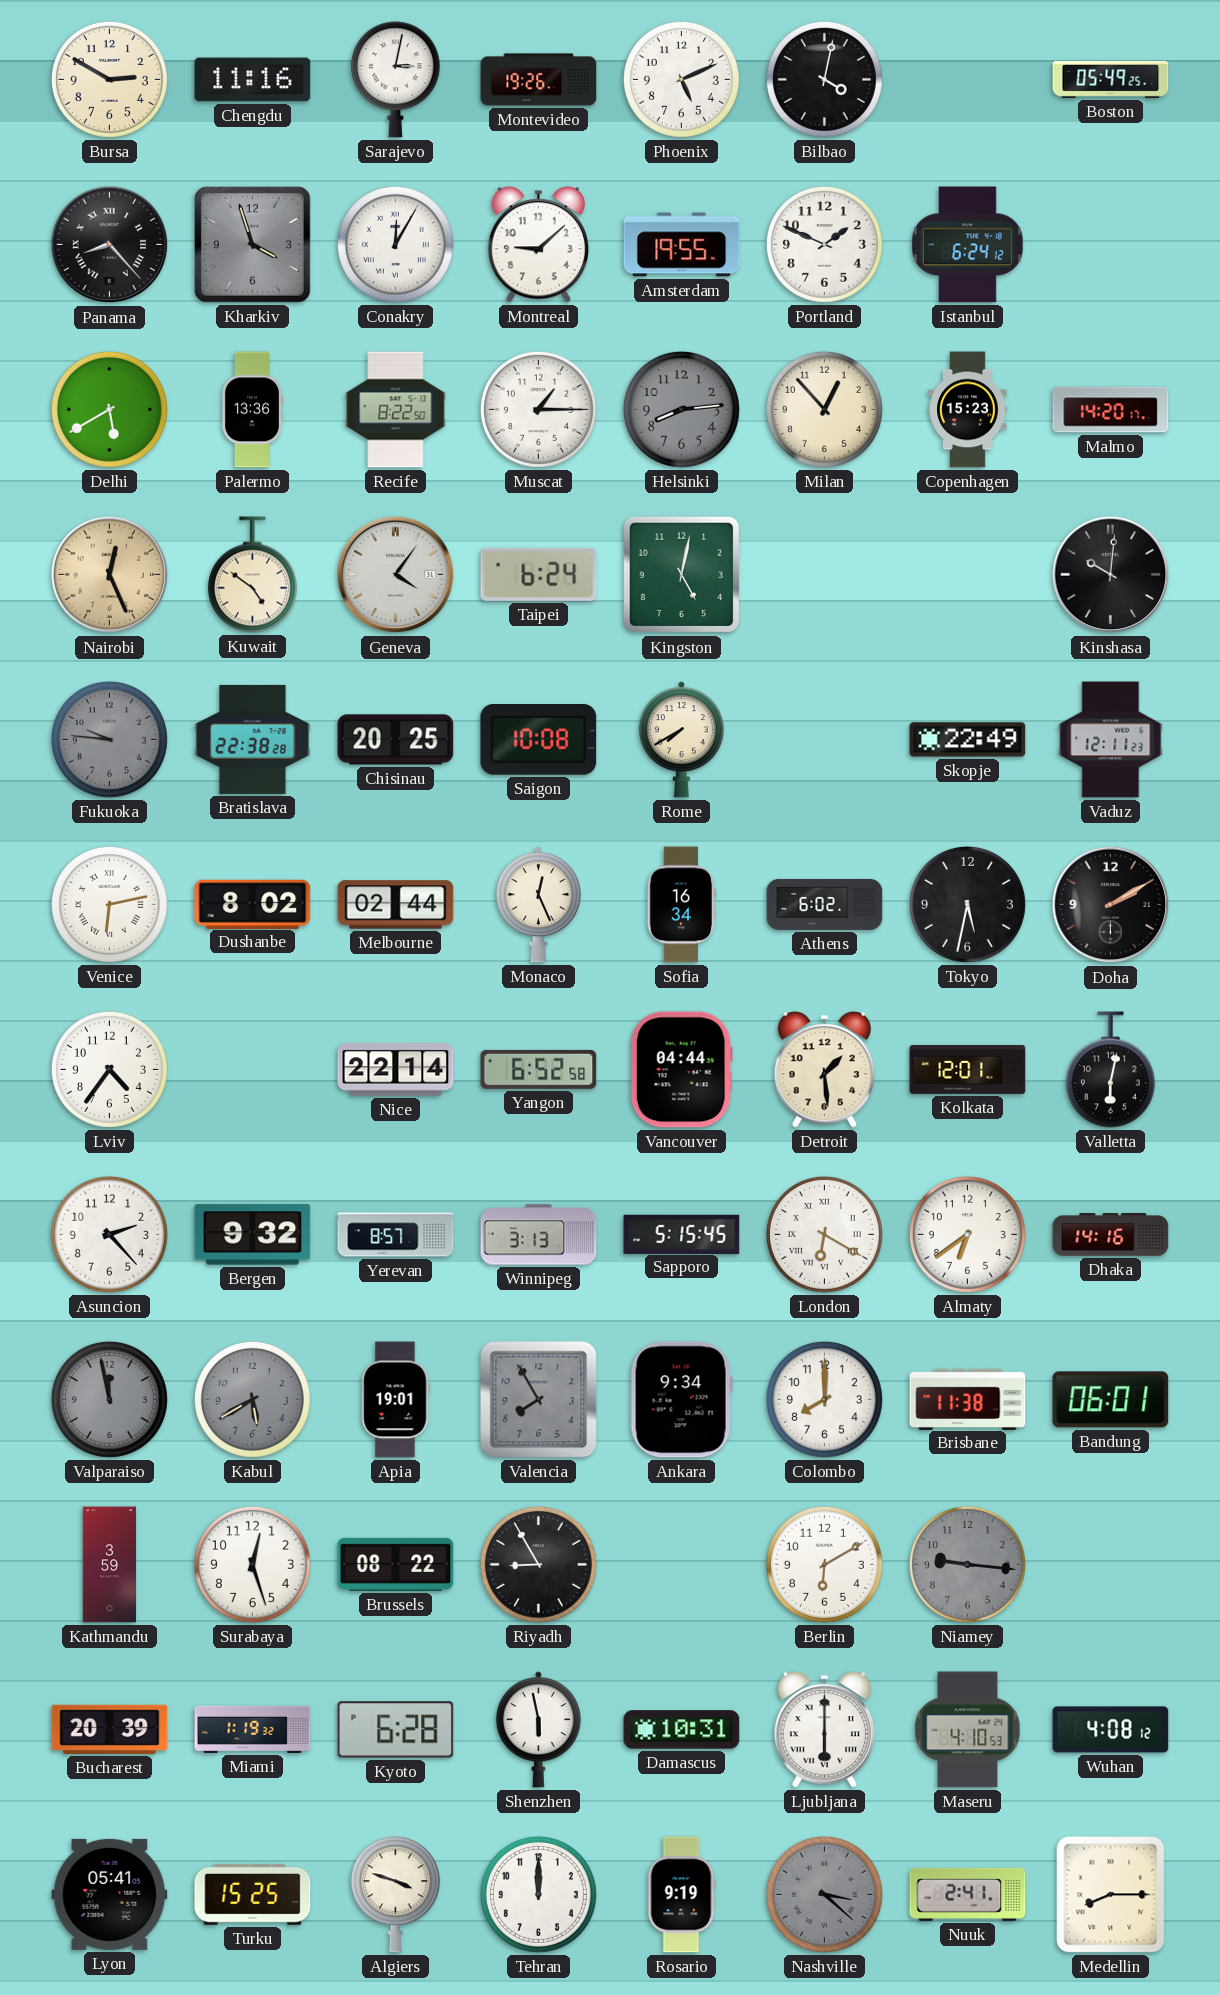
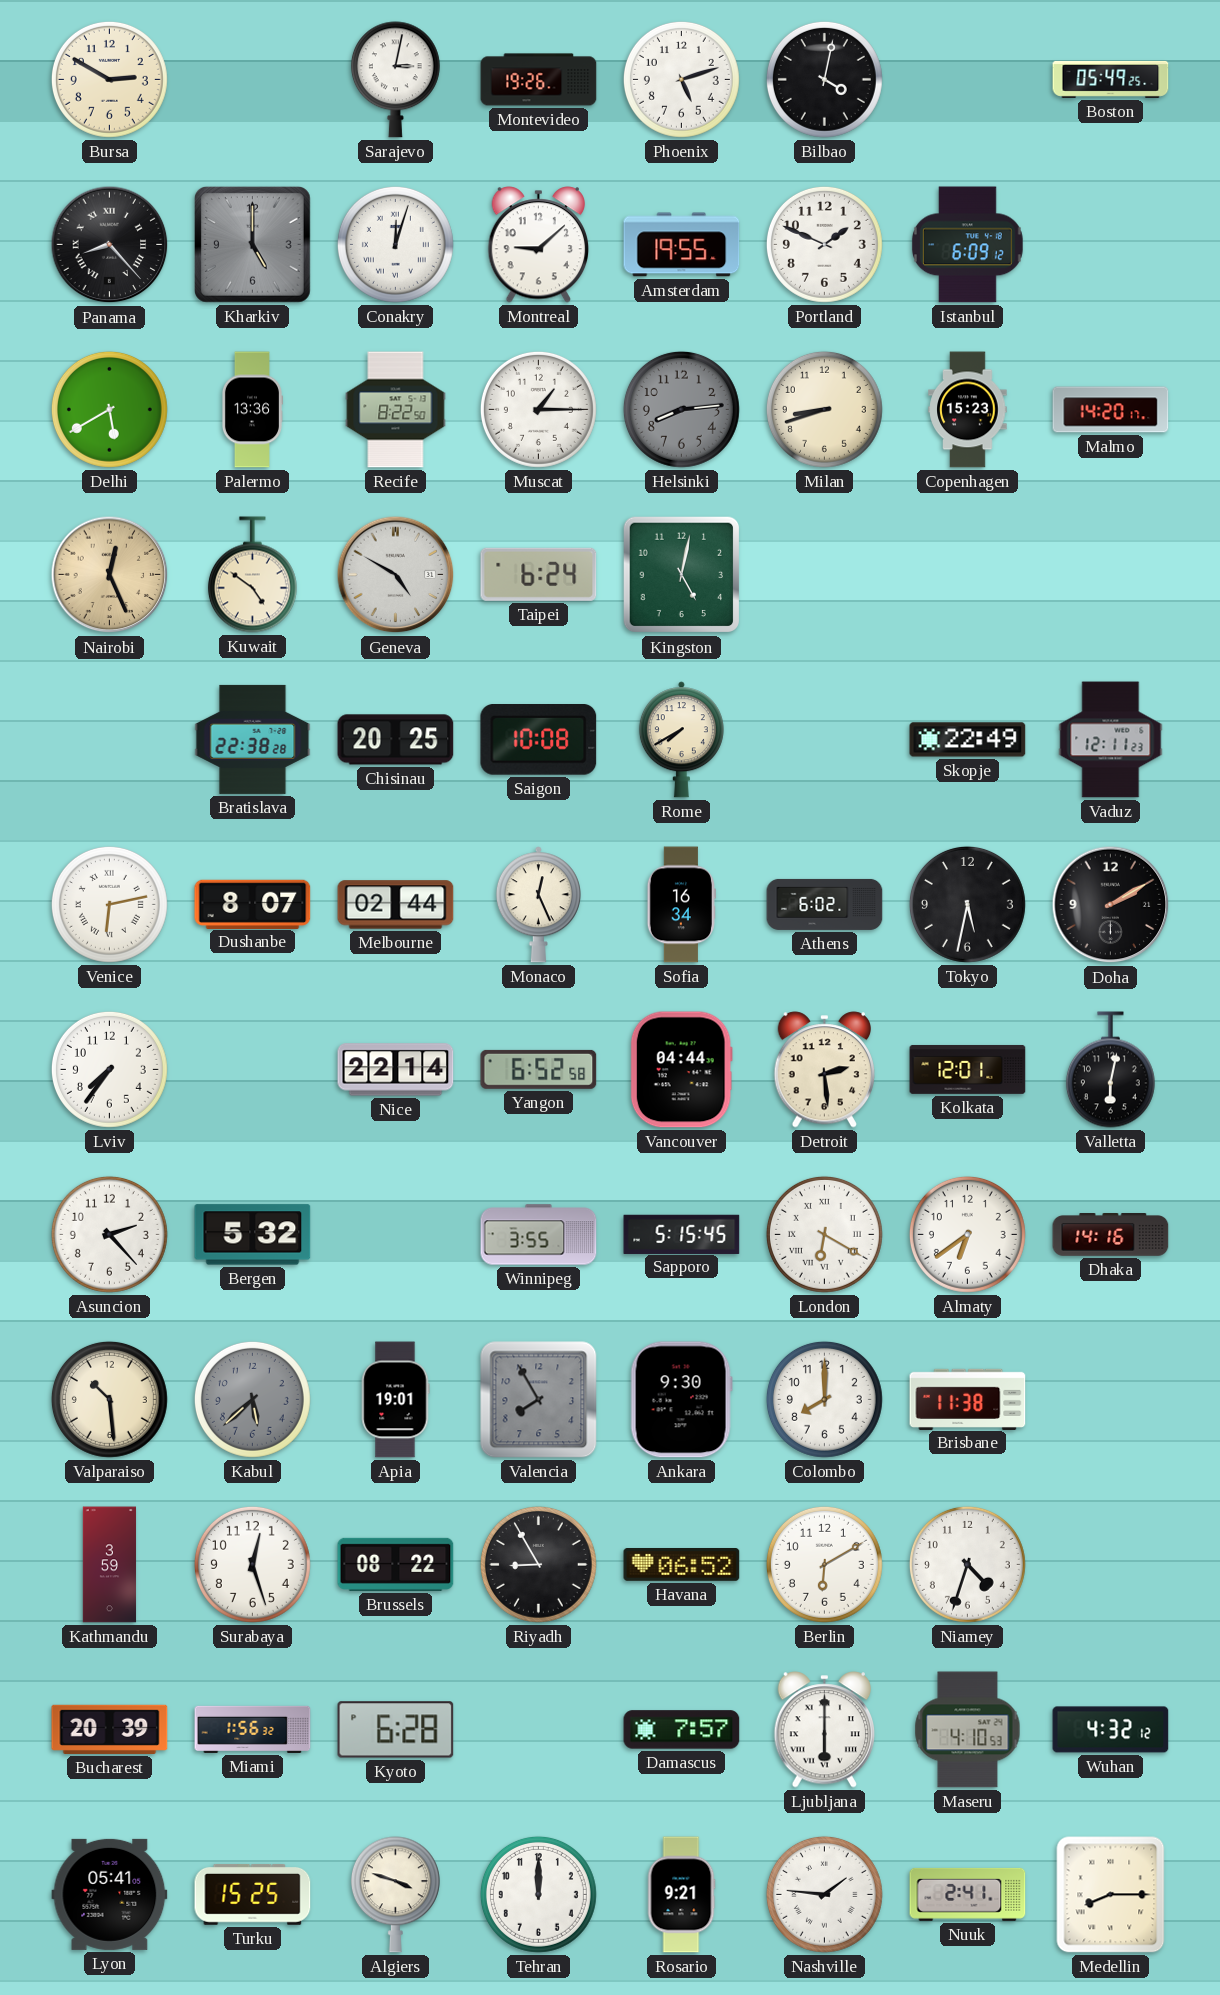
Chengdu: 11:16 -> none (253, 80)
Phoenix: 5:11 -> 5:12 (681, 79)
Kharkiv: 3:57 -> 5:00 (252, 244)
Conakry: 12:05 -> 12:03 (395, 244)
Istanbul: 6:24 -> 6:09 (967, 245)
Milan: 12:53 -> 8:42 (824, 409)
Geneva: 4:06 -> 4:50 (396, 575)
Kinshasa: 10:01 -> none (1111, 575)
Fukuoka: 9:46 -> none (109, 739)
Dushanbe: 8:02 -> 8:07 (253, 904)
Lviv: 4:36 -> 7:36 (109, 1069)
Detroit: 1:29 -> 2:29 (824, 1070)
Bergen: 9:32 -> 5:32 (253, 1235)
Yerevan: 8:57 -> none (396, 1235)
Winnipeg: 3:13 -> 3:55 (539, 1235)
Valparaiso: 11:58 -> 10:29 (109, 1399)
Valparaiso dial: grey -> cream (109, 1399)
Kabul: 5:40 -> 5:38 (252, 1399)
Ankara: 9:34 -> 9:30 (681, 1400)
Bandung: 06:01 -> none (1111, 1400)
Havana: none -> 06:52 (682, 1565)
Niamey: 9:16 -> 4:33 (967, 1564)
Niamey dial: grey -> white (967, 1564)
Miami: 1:19 -> 1:56 (253, 1729)
Shenzhen: 5:58 -> none (538, 1730)
Damascus: 10:31 -> 7:57 (682, 1730)
Wuhan: 4:08 -> 4:32 (1111, 1730)
Rosario: 9:19 -> 9:21 (681, 1895)
Nashville: 3:22 -> 1:46 (824, 1894)
Nashville dial: grey -> white (824, 1894)
